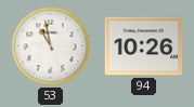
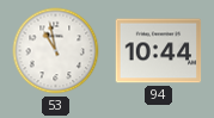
94: 10:26 -> 10:44 (159, 51)
